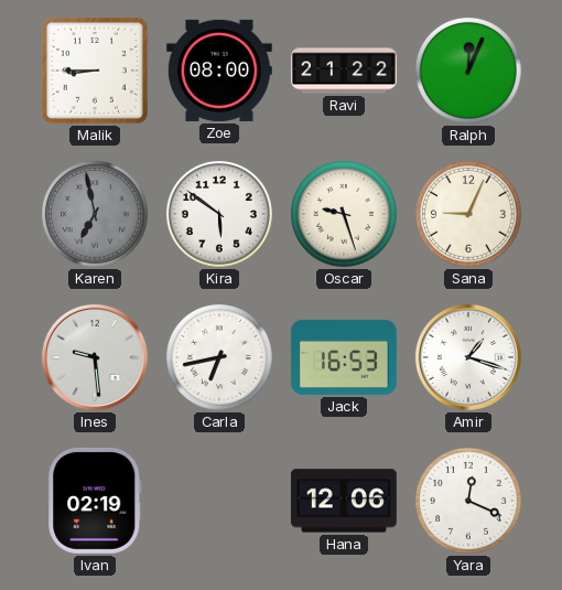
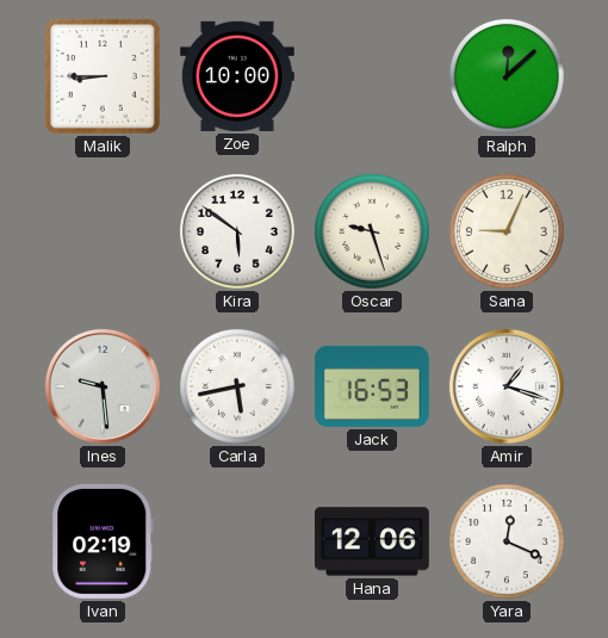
Zoe: 08:00 -> 10:00 (237, 76)
Ravi: 21:22 -> none (344, 71)
Ralph: 12:04 -> 12:08 (508, 78)
Karen: 6:58 -> none (96, 215)
Carla: 6:43 -> 5:43 (238, 388)
